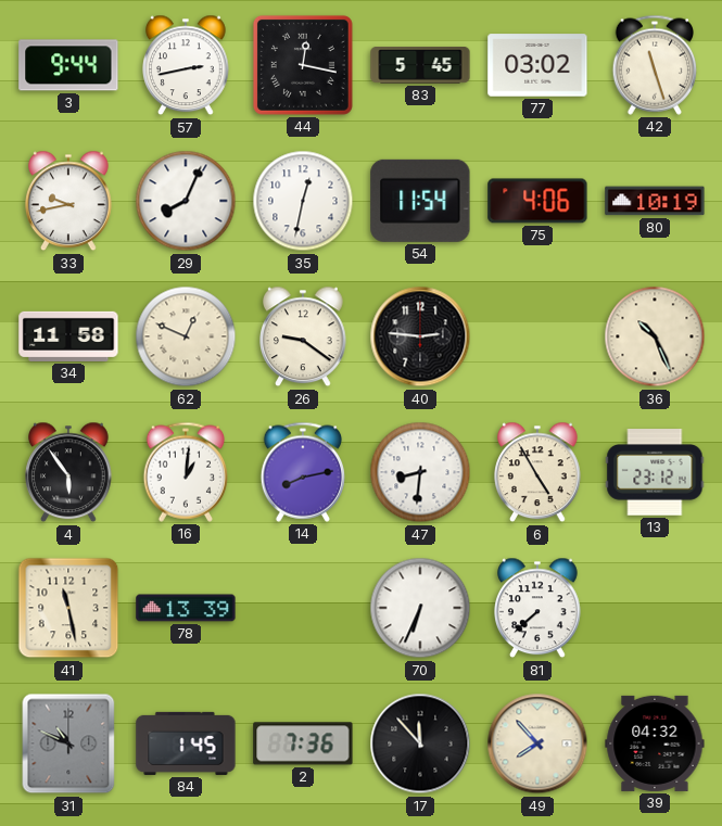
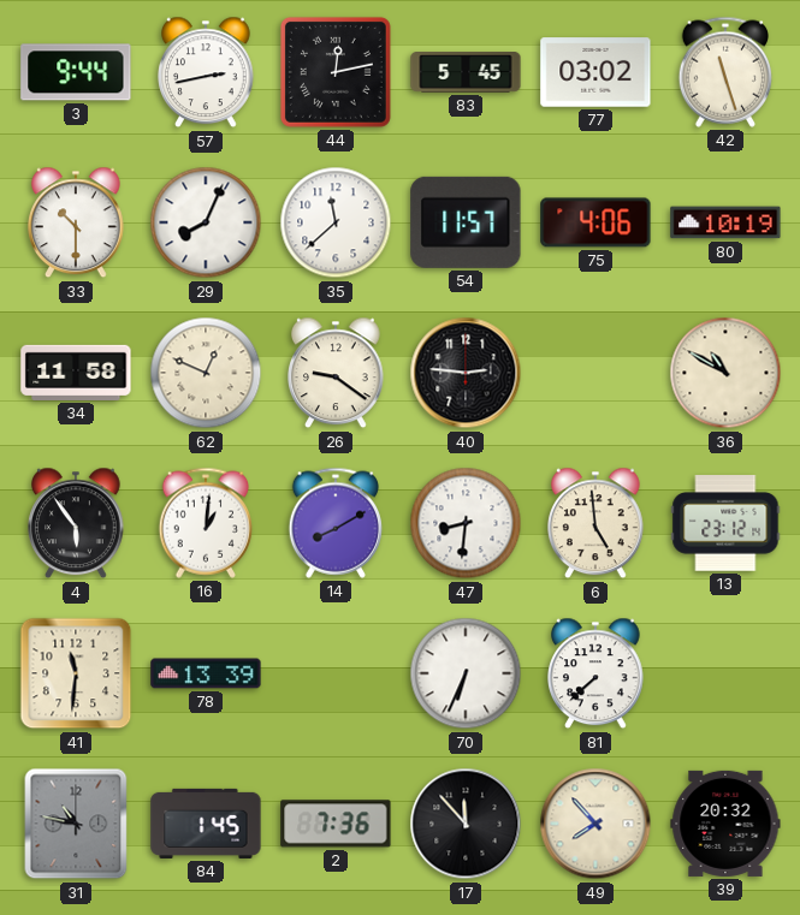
44: 12:17 -> 12:13 (336, 72)
33: 9:43 -> 10:30 (77, 222)
35: 12:32 -> 11:38 (336, 222)
54: 11:54 -> 11:57 (466, 222)
36: 10:26 -> 10:50 (725, 373)
14: 8:13 -> 8:10 (334, 523)
6: 4:55 -> 4:59 (597, 523)
41: 11:28 -> 11:31 (76, 673)
31: 10:49 -> 10:47 (76, 824)
39: 04:32 -> 20:32 (725, 824)
